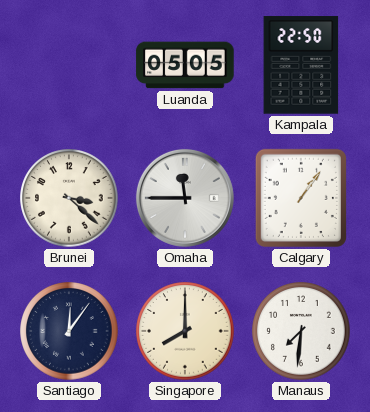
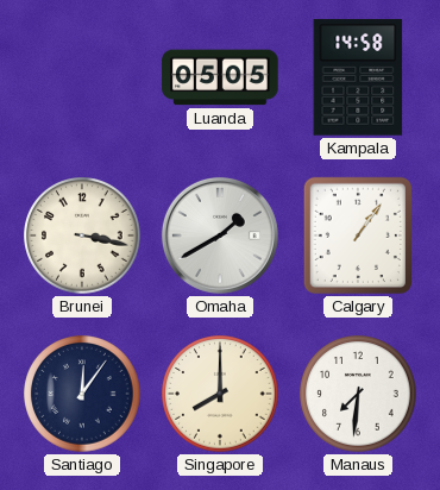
Kampala: 22:50 -> 14:58 (358, 77)
Brunei: 3:22 -> 3:17 (82, 235)
Omaha: 11:45 -> 1:40 (220, 235)
